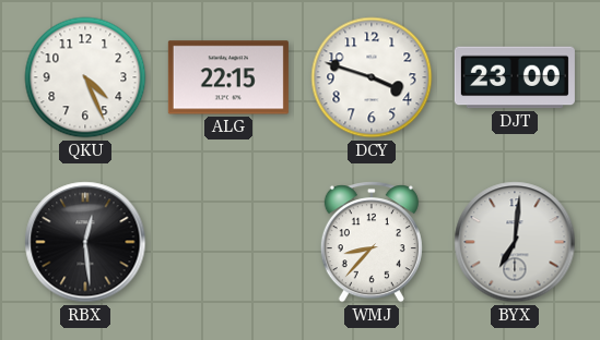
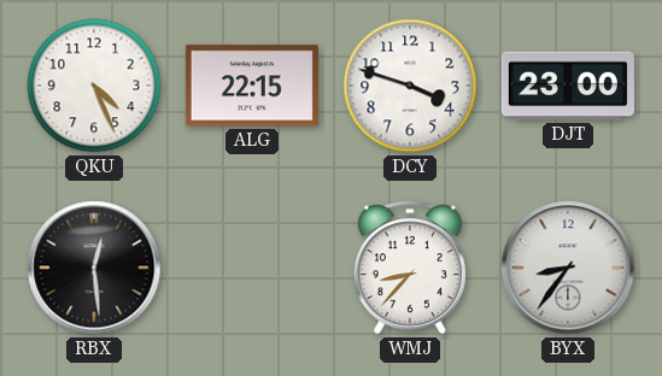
BYX: 7:01 -> 8:36 (568, 268)
